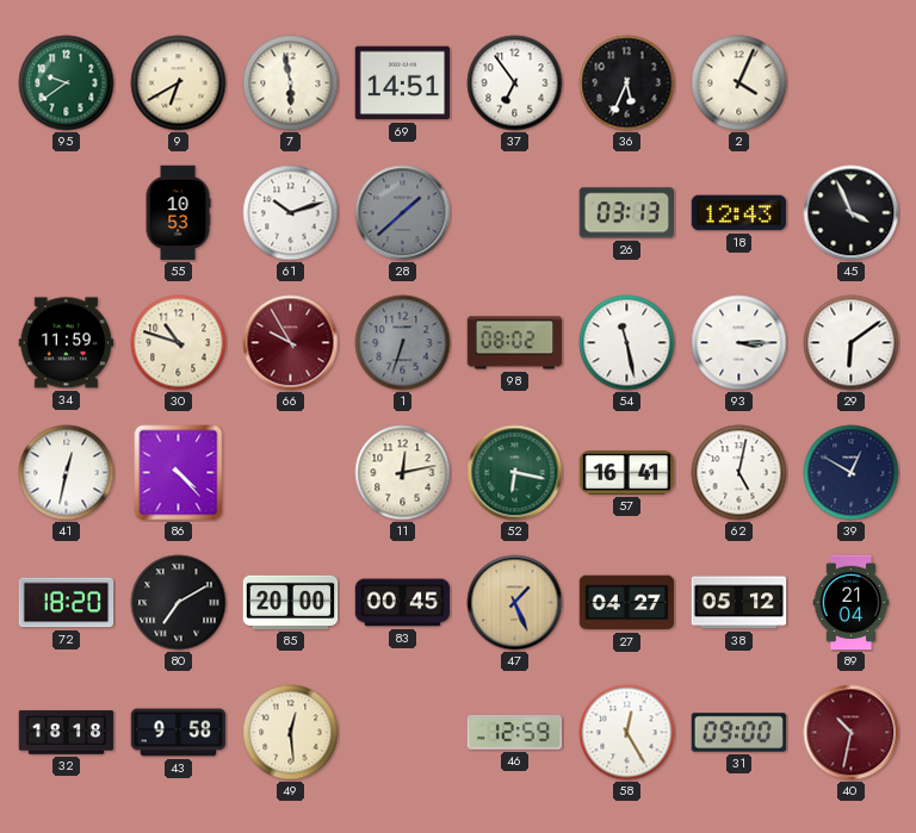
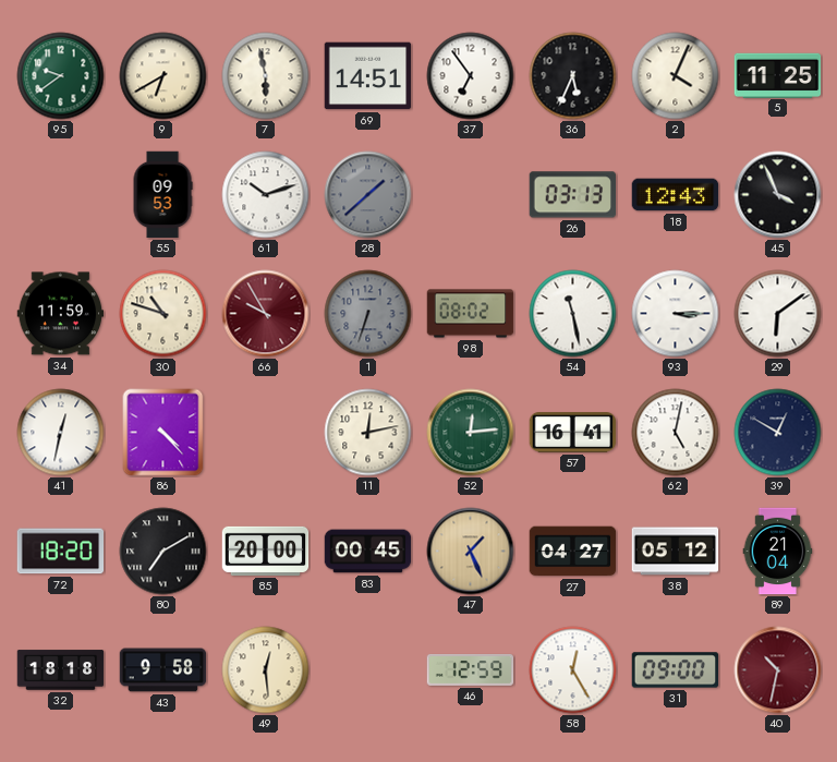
5: none -> 11:25 (778, 75)
55: 10:53 -> 09:53 (162, 195)
52: 6:17 -> 12:14 (471, 433)
